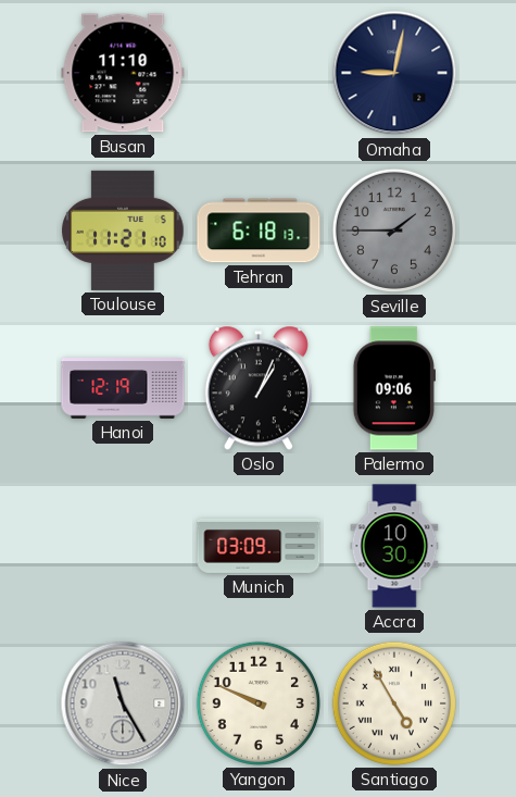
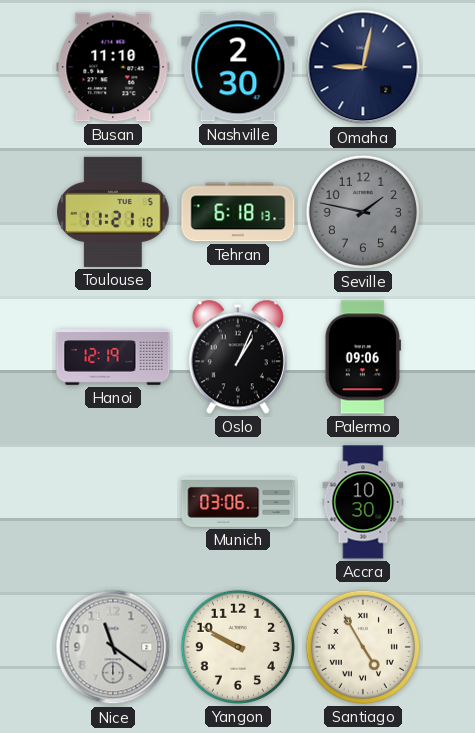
Nashville: none -> 2:30 (238, 67)
Seville: 1:45 -> 1:47 (363, 212)
Munich: 03:09 -> 03:06 (238, 502)
Nice: 11:25 -> 11:21 (113, 647)
Yangon: 9:49 -> 9:50 (238, 647)
